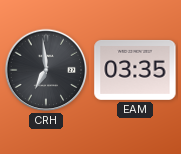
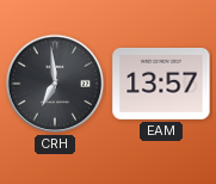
EAM: 03:35 -> 13:57 (161, 84)
